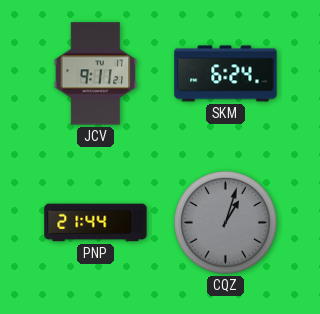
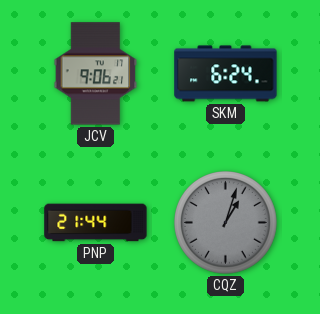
JCV: 9:11 -> 9:06 (96, 74)
